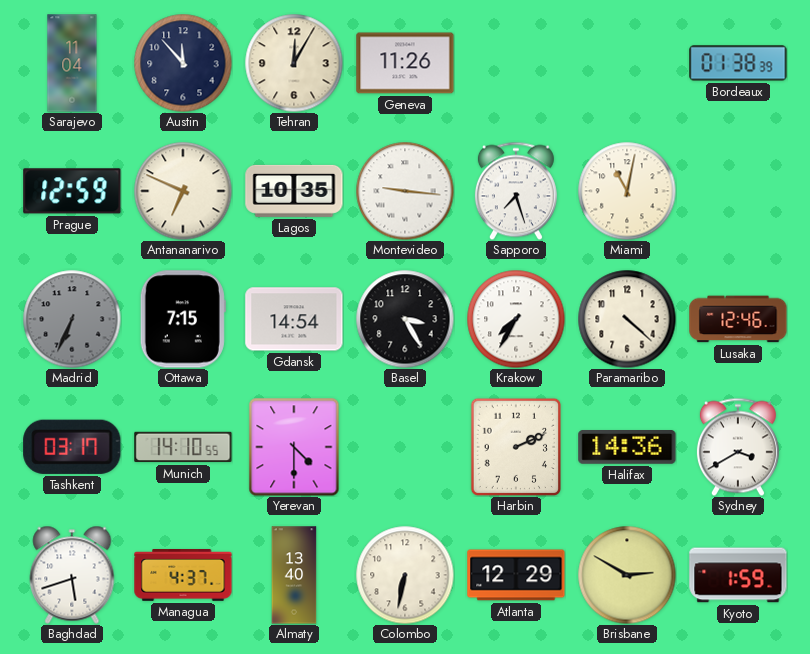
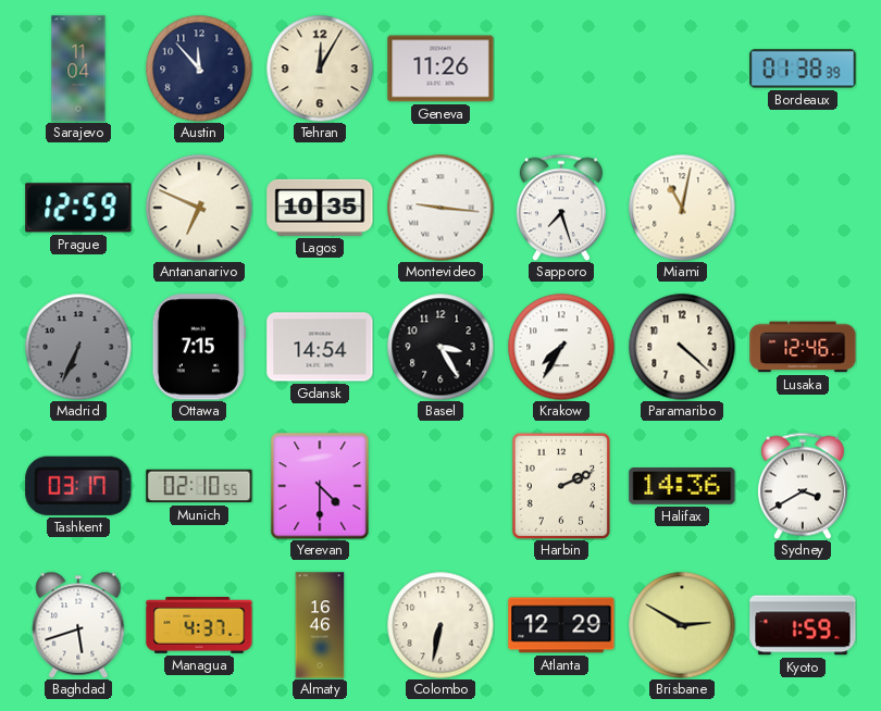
Munich: 14:10 -> 02:10 (199, 486)
Almaty: 13:40 -> 16:46 (320, 625)
